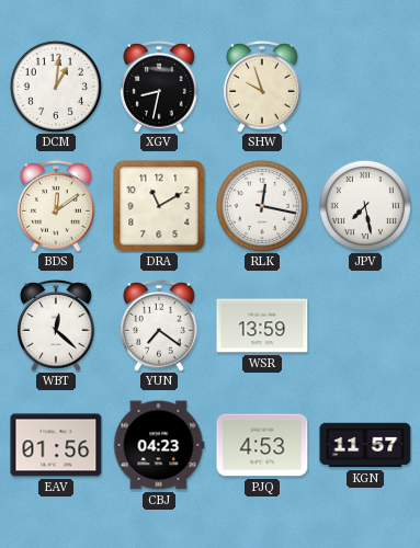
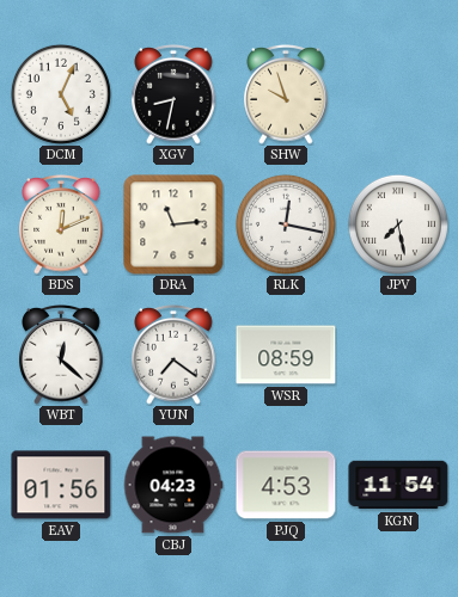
DCM: 1:01 -> 5:04 (61, 94)
BDS: 12:09 -> 12:11 (61, 226)
DRA: 11:10 -> 11:14 (173, 224)
WSR: 13:59 -> 08:59 (286, 355)
KGN: 11:57 -> 11:54 (398, 485)
